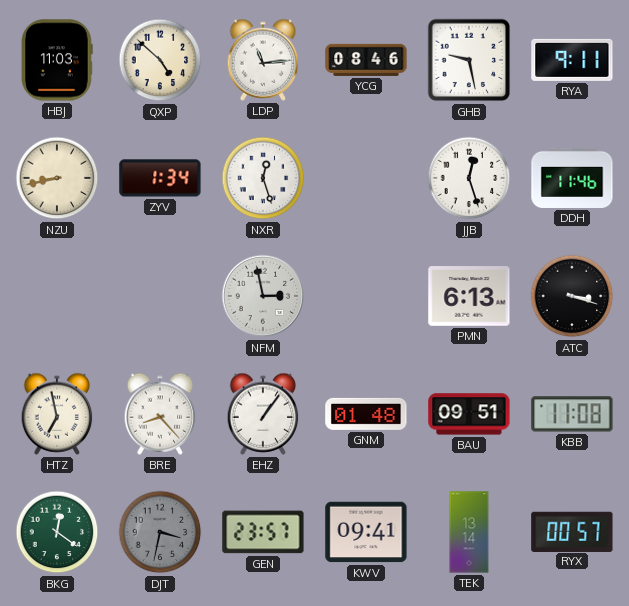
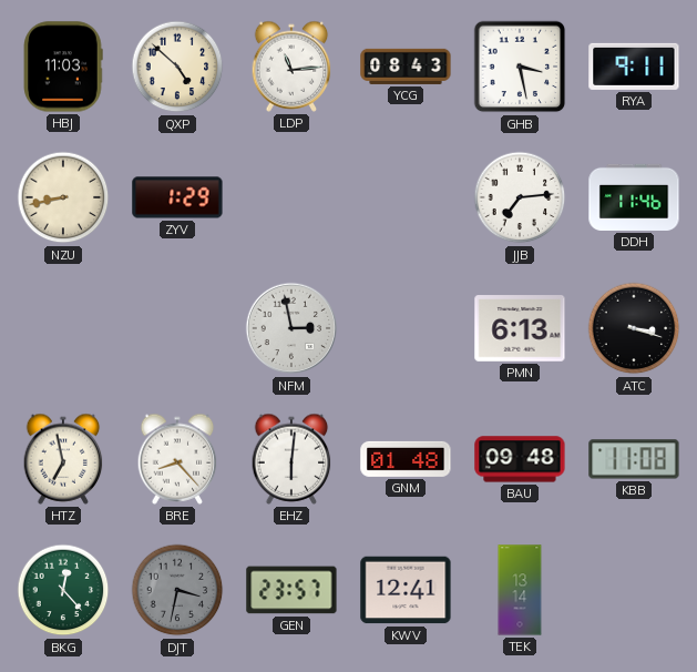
YCG: 08:46 -> 08:43 (406, 67)
GHB: 9:28 -> 3:28 (520, 67)
ZYV: 1:34 -> 1:29 (177, 197)
NXR: 12:27 -> none (263, 178)
JJB: 12:27 -> 7:14 (520, 197)
EHZ: 1:06 -> 6:01 (291, 459)
BAU: 09:51 -> 09:48 (520, 459)
BKG: 12:21 -> 12:23 (63, 590)
KWV: 09:41 -> 12:41 (406, 590)
RYX: 00:57 -> none (572, 531)
